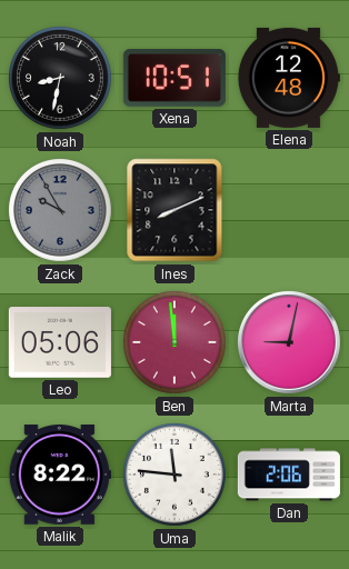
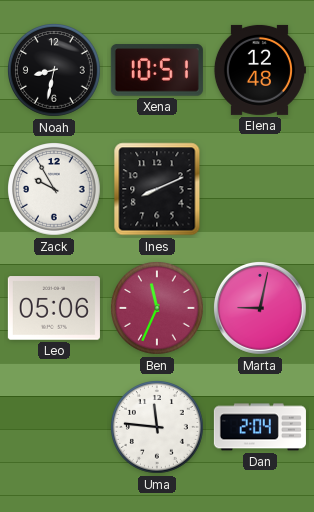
Zack dial: grey -> white (55, 190)
Ben: 11:59 -> 11:34 (158, 309)
Malik: 8:22 -> none (60, 475)
Dan: 2:06 -> 2:04 (260, 427)
